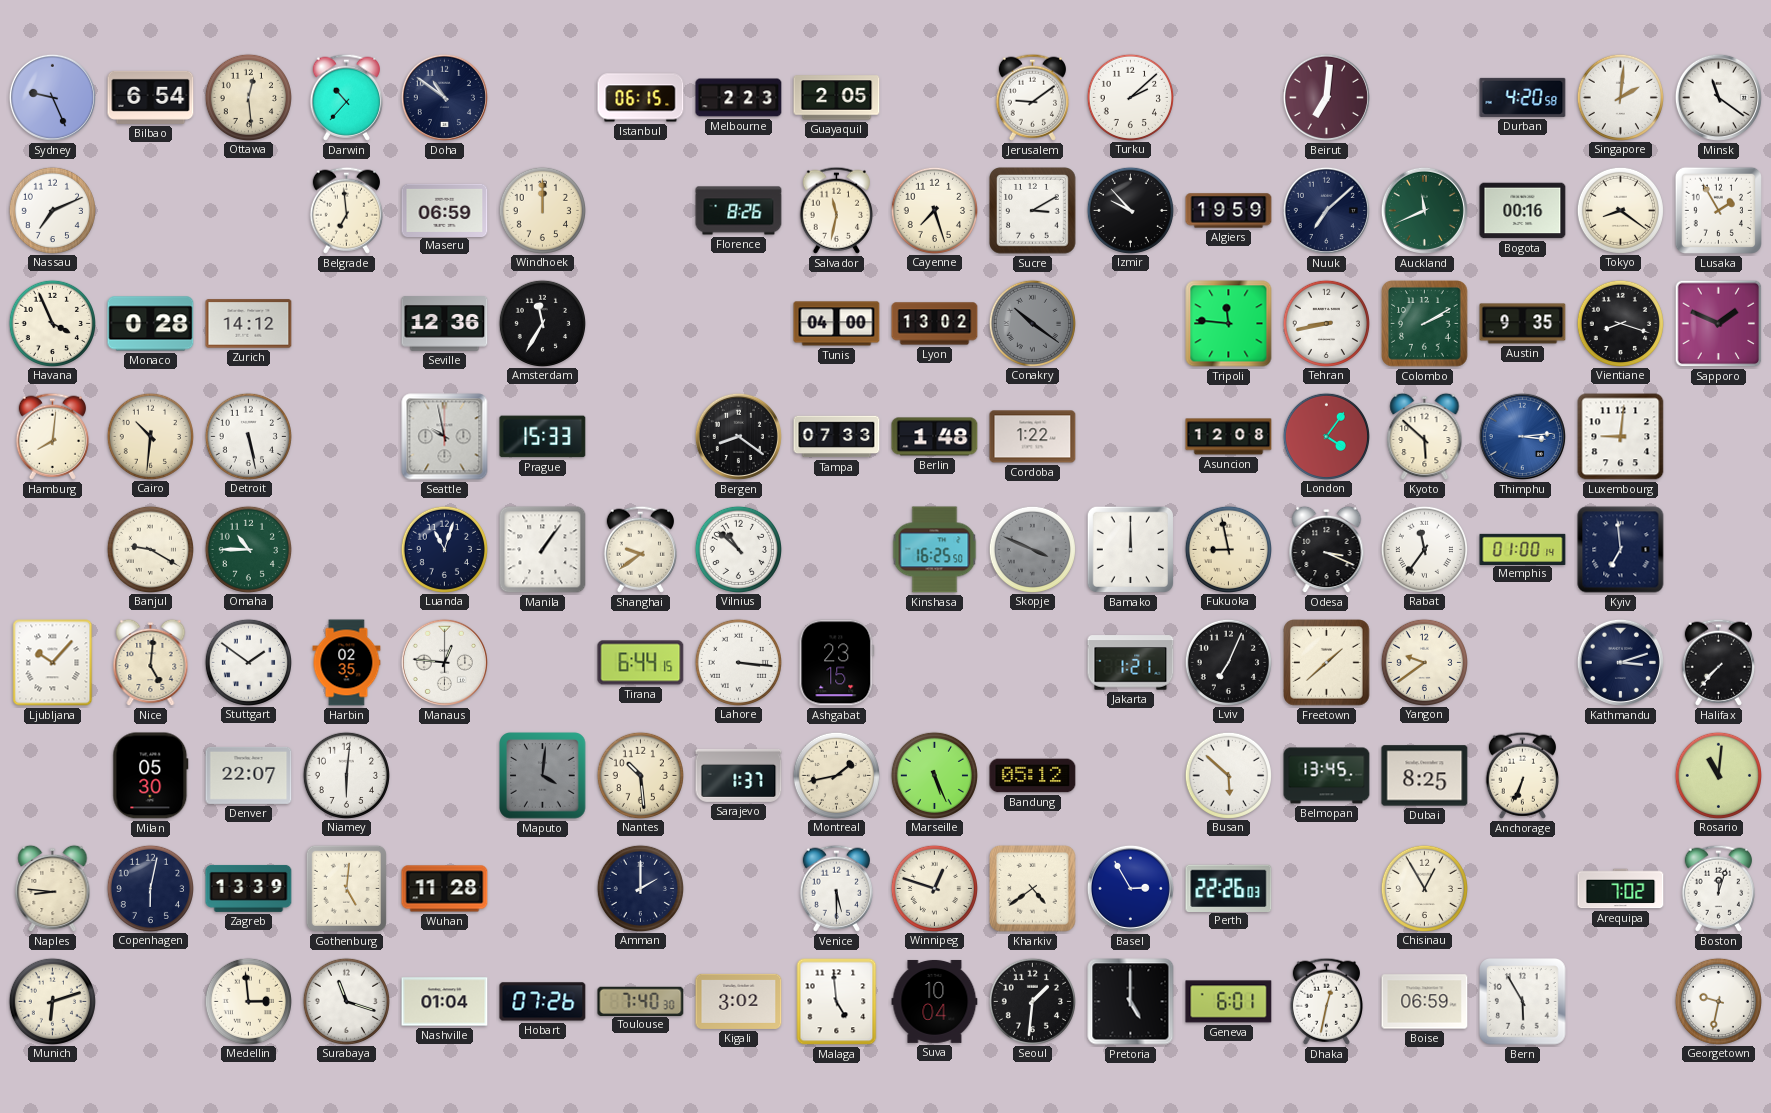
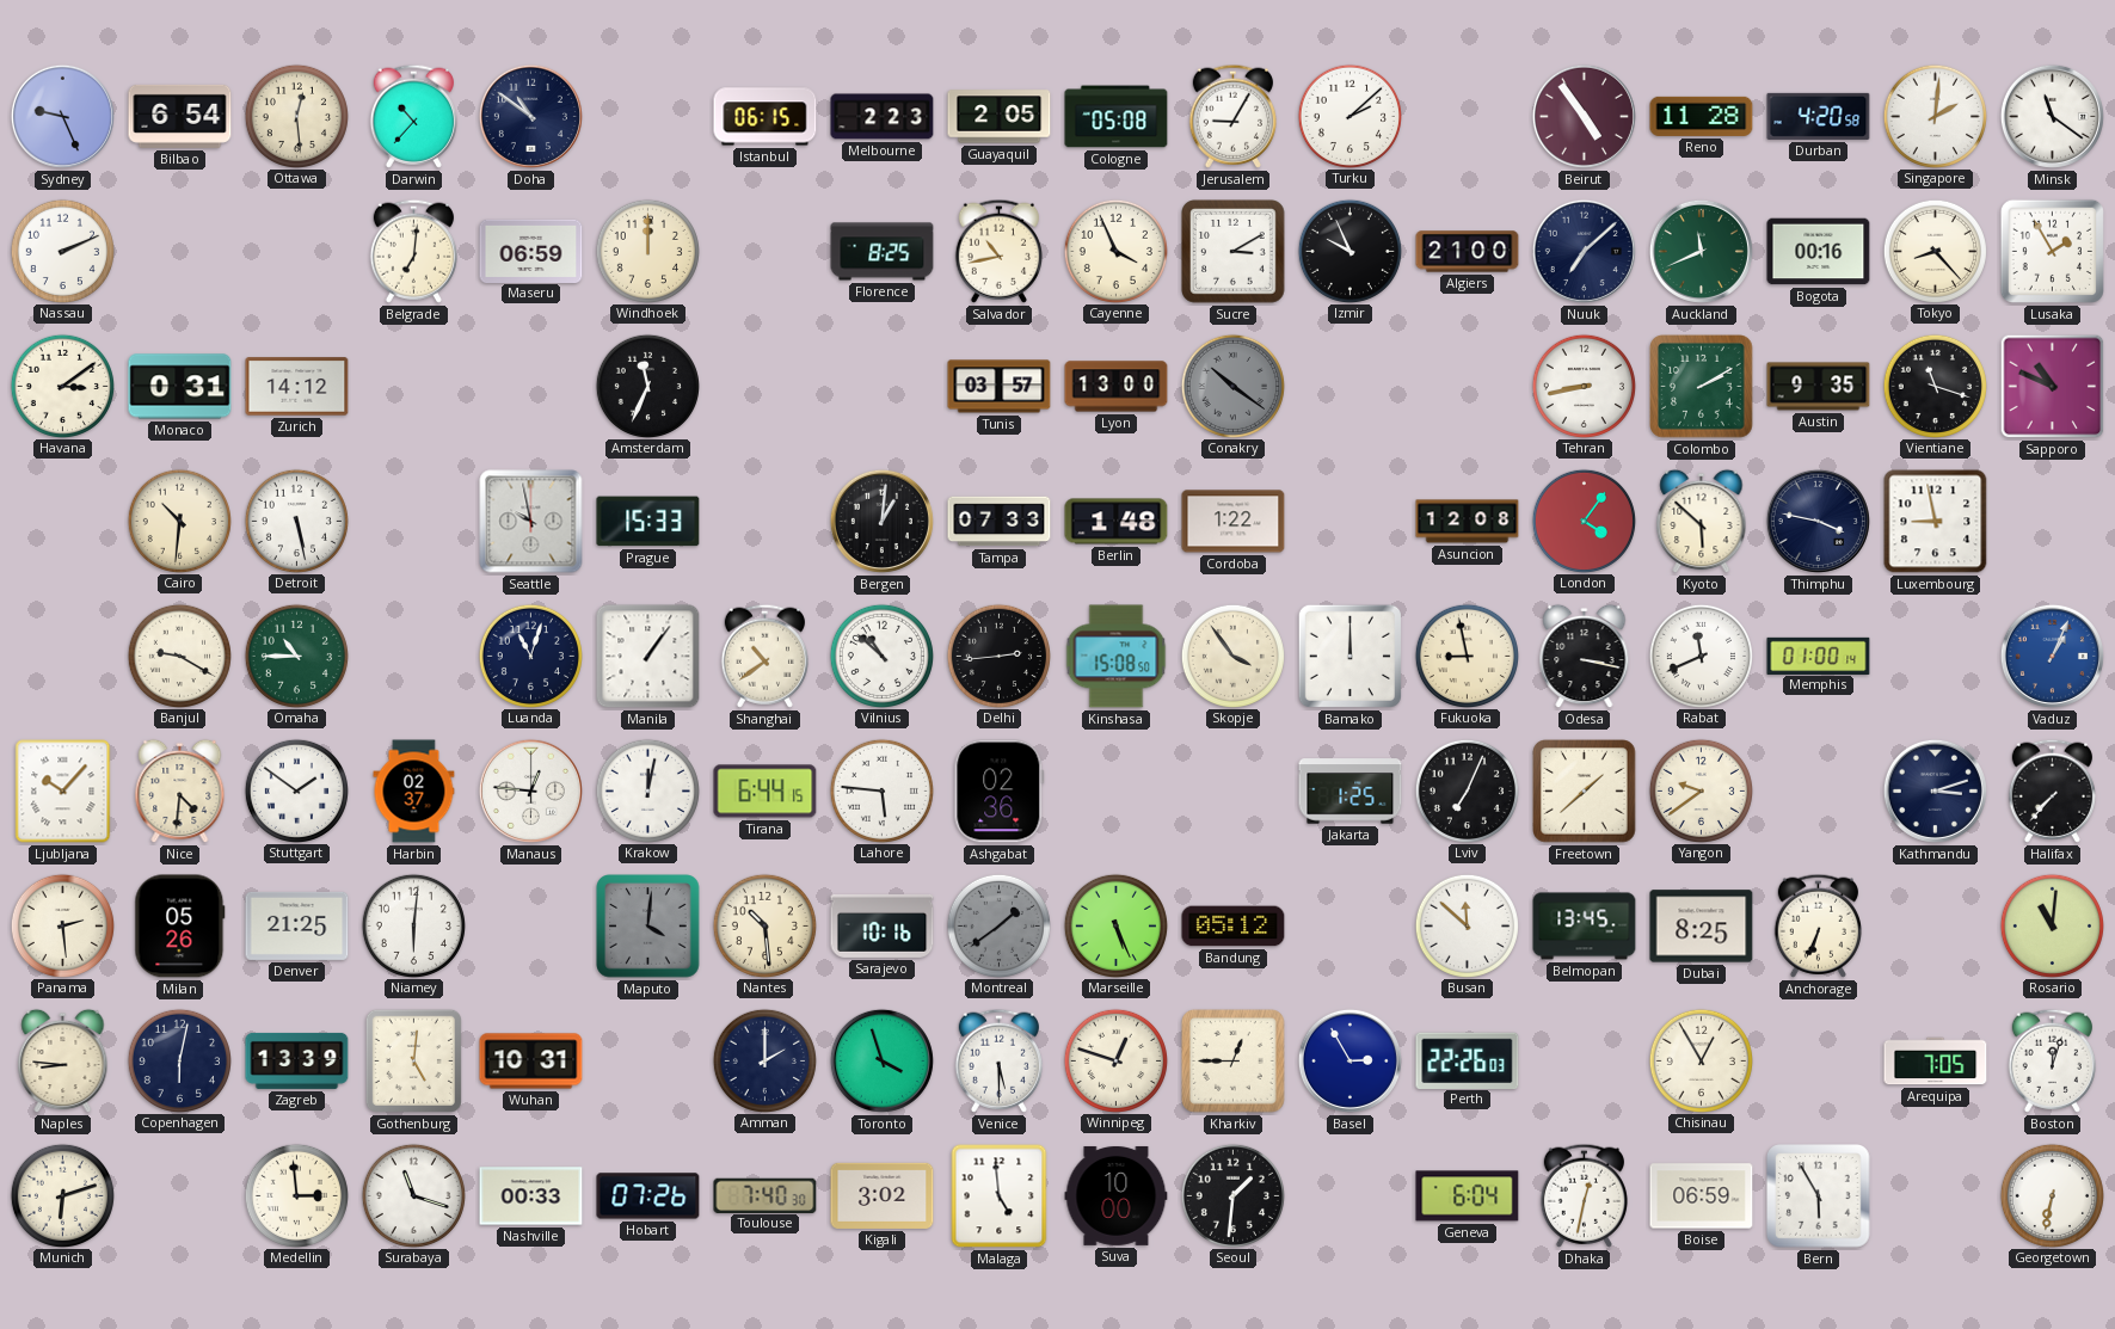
Cologne: none -> 05:08 (1117, 117)
Jerusalem: 9:09 -> 9:05 (1232, 116)
Beirut: 7:01 -> 4:54 (1584, 116)
Reno: none -> 11:28 (1702, 116)
Nassau: 7:11 -> 2:11 (62, 251)
Belgrade: 6:59 -> 7:01 (413, 251)
Florence: 8:26 -> 8:25 (883, 252)
Salvador: 11:32 -> 10:43 (998, 251)
Cayenne: 7:27 -> 3:56 (1115, 251)
Izmir: 9:53 -> 9:56 (1349, 251)
Algiers: 19:59 -> 21:00 (1468, 252)
Tokyo: 8:21 -> 8:23 (1935, 251)
Havana: 3:56 -> 3:09 (62, 386)
Monaco: 0:28 -> 0:31 (180, 387)
Seville: 12:36 -> none (445, 324)
Amsterdam: 11:35 -> 11:34 (647, 386)
Tunis: 04:00 -> 03:57 (1000, 387)
Lyon: 13:02 -> 13:00 (1117, 387)
Tripoli: 11:46 -> none (1229, 324)
Vientiane: 8:18 -> 11:18 (1935, 386)
Sapporo: 1:49 -> 10:49 (2053, 387)
Hamburg: 8:01 -> none (52, 436)
Bergen: 8:21 -> 1:01 (881, 521)
Thimphu: 3:14 -> 3:47 (1818, 521)
Thimphu dial: blue -> navy (1818, 521)
Luxembourg: 9:01 -> 8:58 (1936, 522)
Shanghai: 9:39 -> 10:39 (764, 656)
Delhi: none -> 2:44 (998, 656)
Kinshasa: 16:25 -> 15:08 (1117, 657)
Skopje: 3:49 -> 3:54 (1232, 656)
Skopje dial: grey -> cream (1232, 656)
Odesa: 3:19 -> 3:17 (1585, 657)
Rabat: 11:36 -> 11:41 (1701, 656)
Kyiv: 6:59 -> none (1621, 550)
Vaduz: none -> 1:04 (2052, 656)
Nice: 5:01 -> 4:31 (180, 792)
Harbin: 02:35 -> 02:37 (414, 792)
Krakow: none -> 12:02 (647, 790)
Lahore: 3:16 -> 5:46 (881, 790)
Ashgabat: 23:15 -> 02:36 (1000, 792)
Jakarta: 1:21 -> 1:25 (1351, 792)
Panama: none -> 2:29 (62, 925)
Milan: 05:30 -> 05:26 (180, 927)
Denver: 22:07 -> 21:25 (297, 925)
Sarajevo: 1:37 -> 10:16 (883, 925)
Montreal: 1:43 -> 1:39 (998, 925)
Montreal dial: cream -> grey (998, 925)
Busan: 5:52 -> 11:52 (1467, 925)
Wuhan: 11:28 -> 10:31 (531, 1062)
Toronto: none -> 3:57 (881, 1060)
Kharkiv: 4:39 -> 12:45 (1234, 1062)
Arequipa: 7:02 -> 7:05 (1936, 1062)
Nashville: 01:04 -> 00:33 (531, 1196)
Suva: 10:04 -> 10:00 (1117, 1195)
Pretoria: 5:00 -> none (1131, 1002)
Geneva: 6:01 -> 6:04 (1468, 1196)
Georgetown: 9:32 -> 6:32 (2052, 1195)
